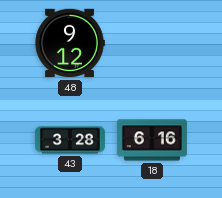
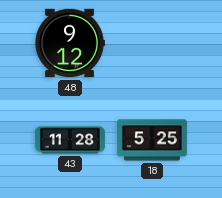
43: 3:28 -> 11:28 (70, 140)
18: 6:16 -> 5:25 (152, 140)
